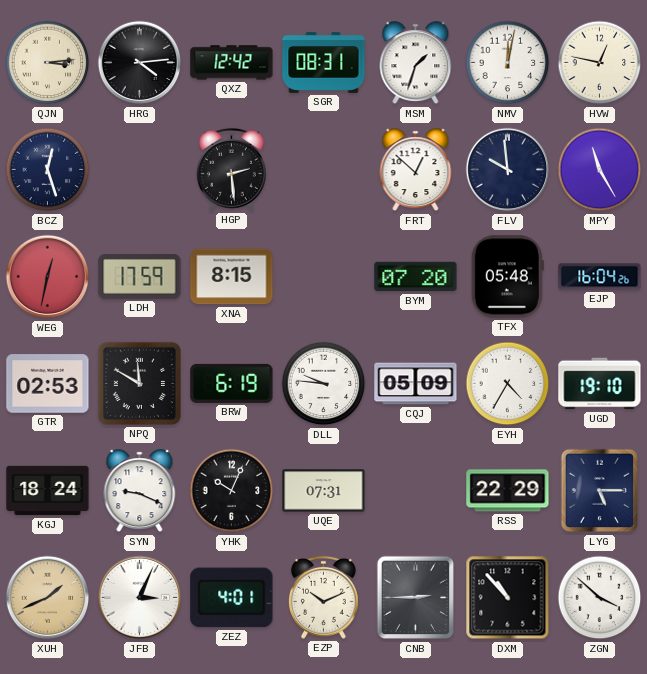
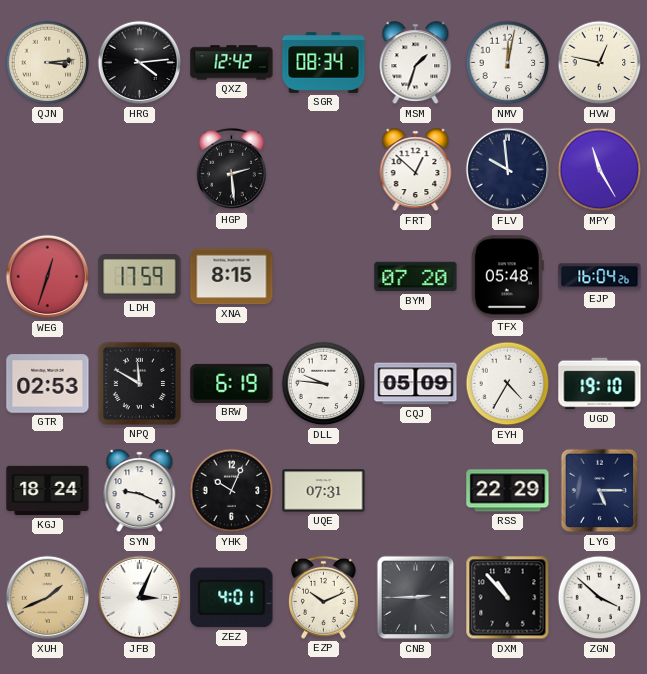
SGR: 08:31 -> 08:34 (324, 62)
BCZ: 12:27 -> none (48, 170)
WEG: 12:32 -> 12:33 (48, 277)
